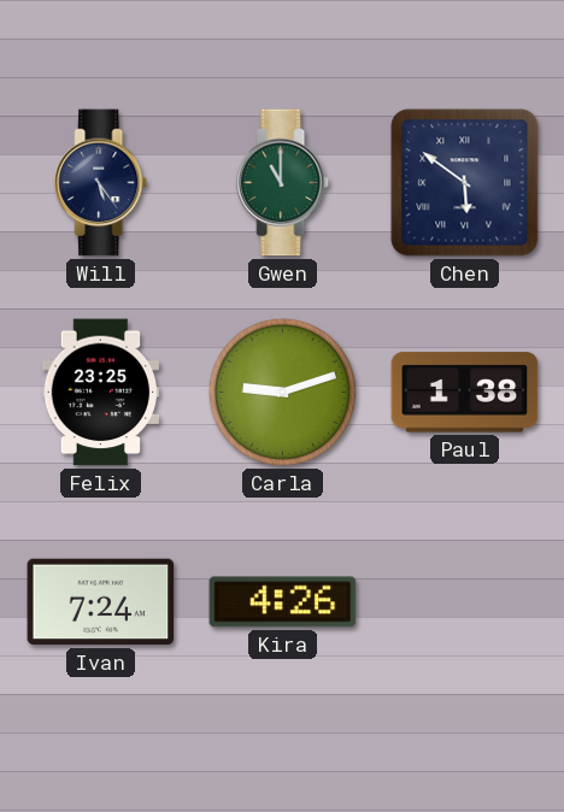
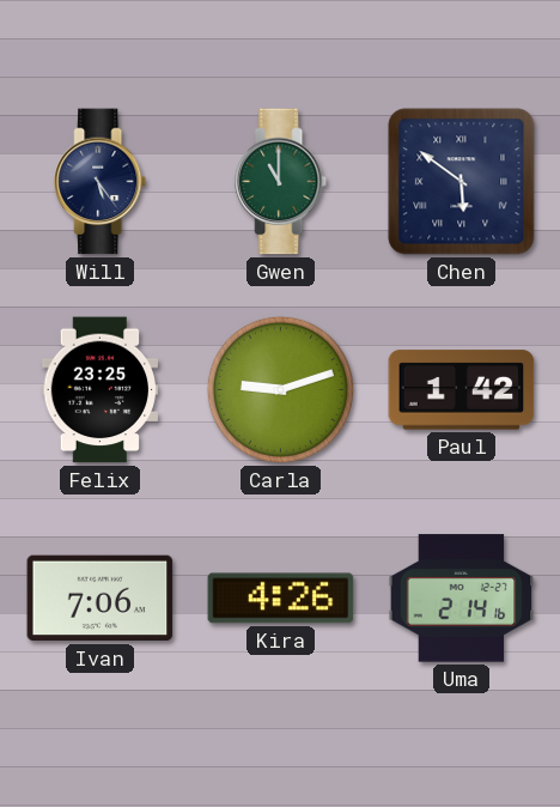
Paul: 1:38 -> 1:42 (462, 390)
Ivan: 7:24 -> 7:06 (101, 599)
Uma: none -> 2:14 (462, 599)
